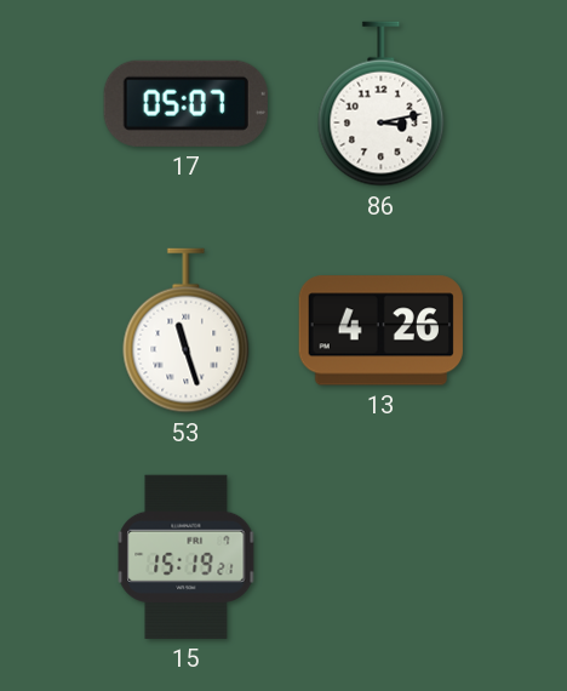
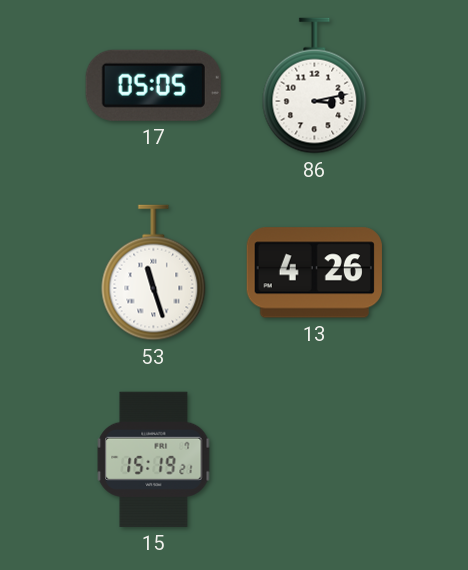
17: 05:07 -> 05:05 (153, 85)
